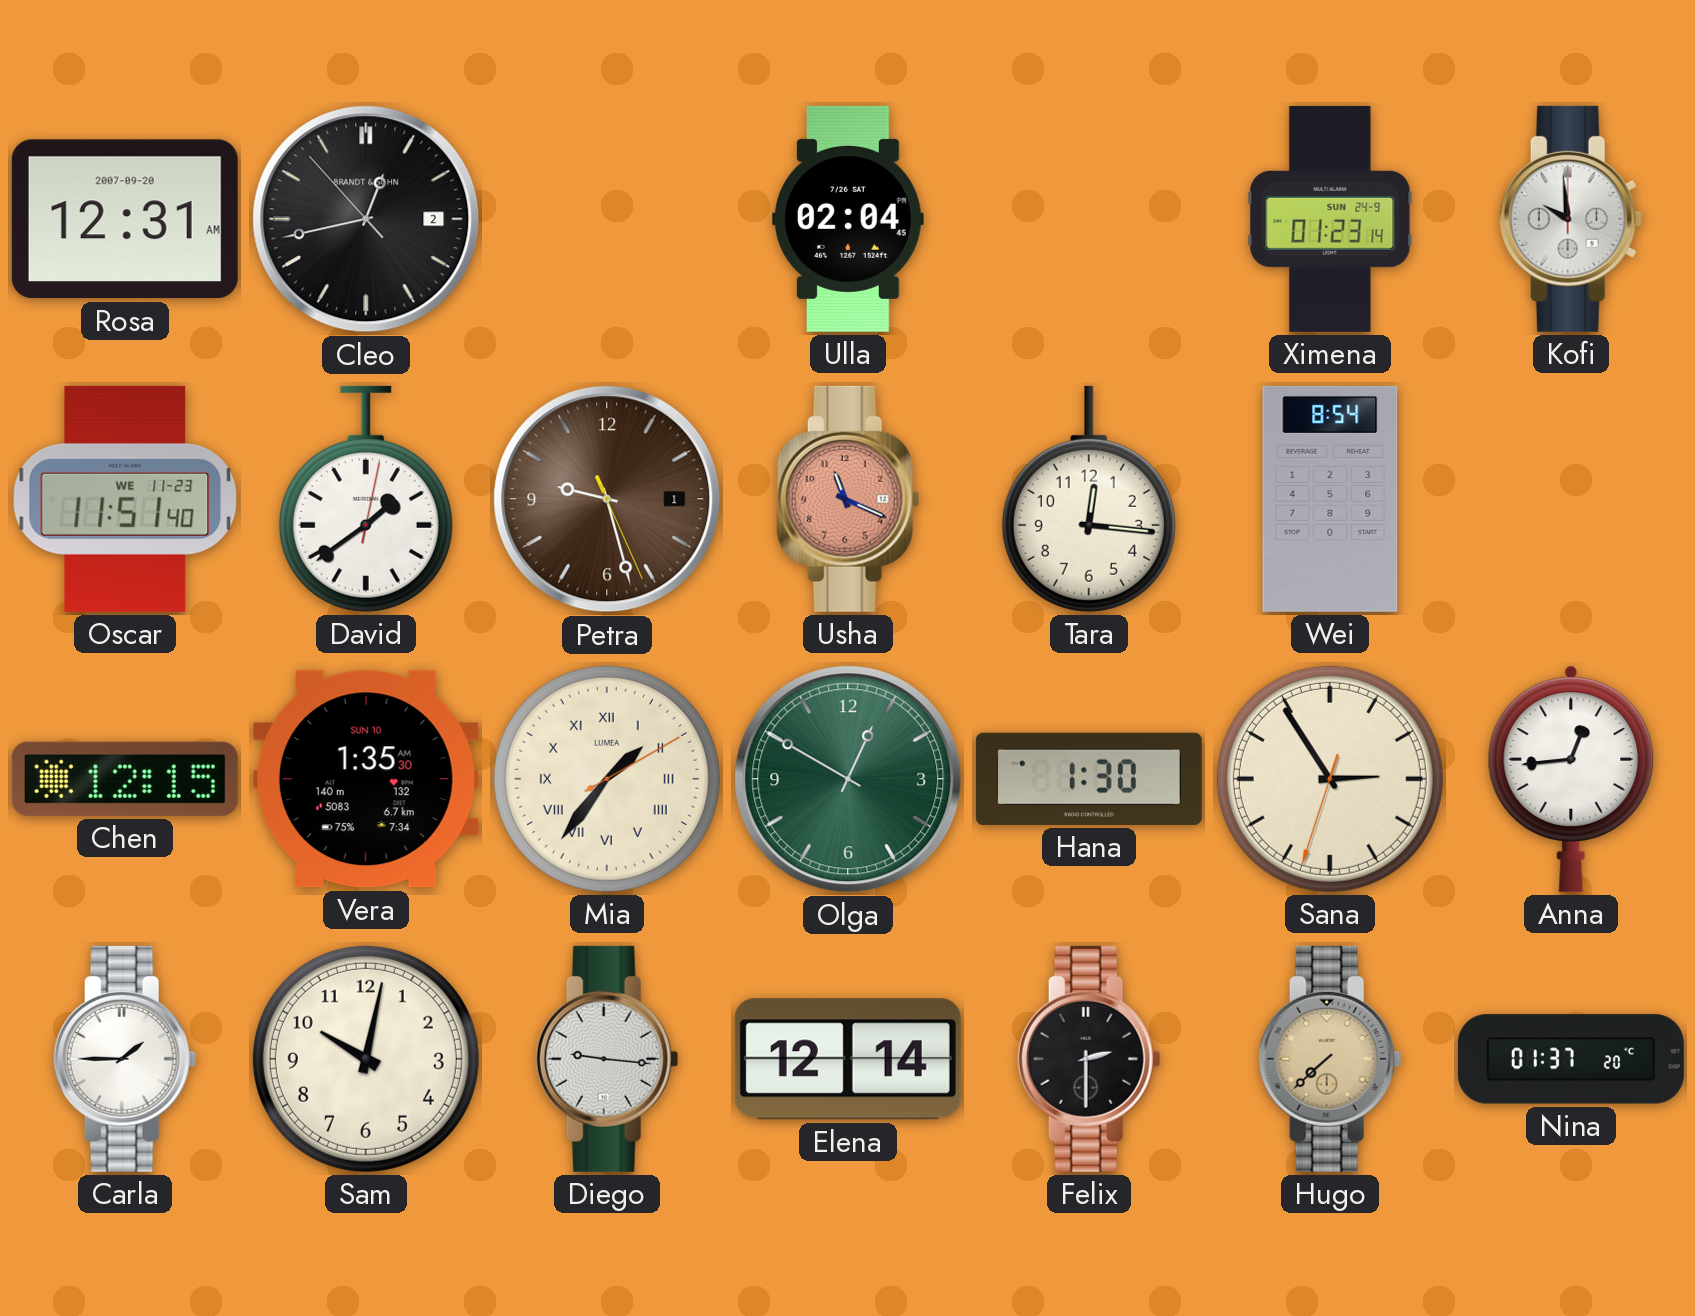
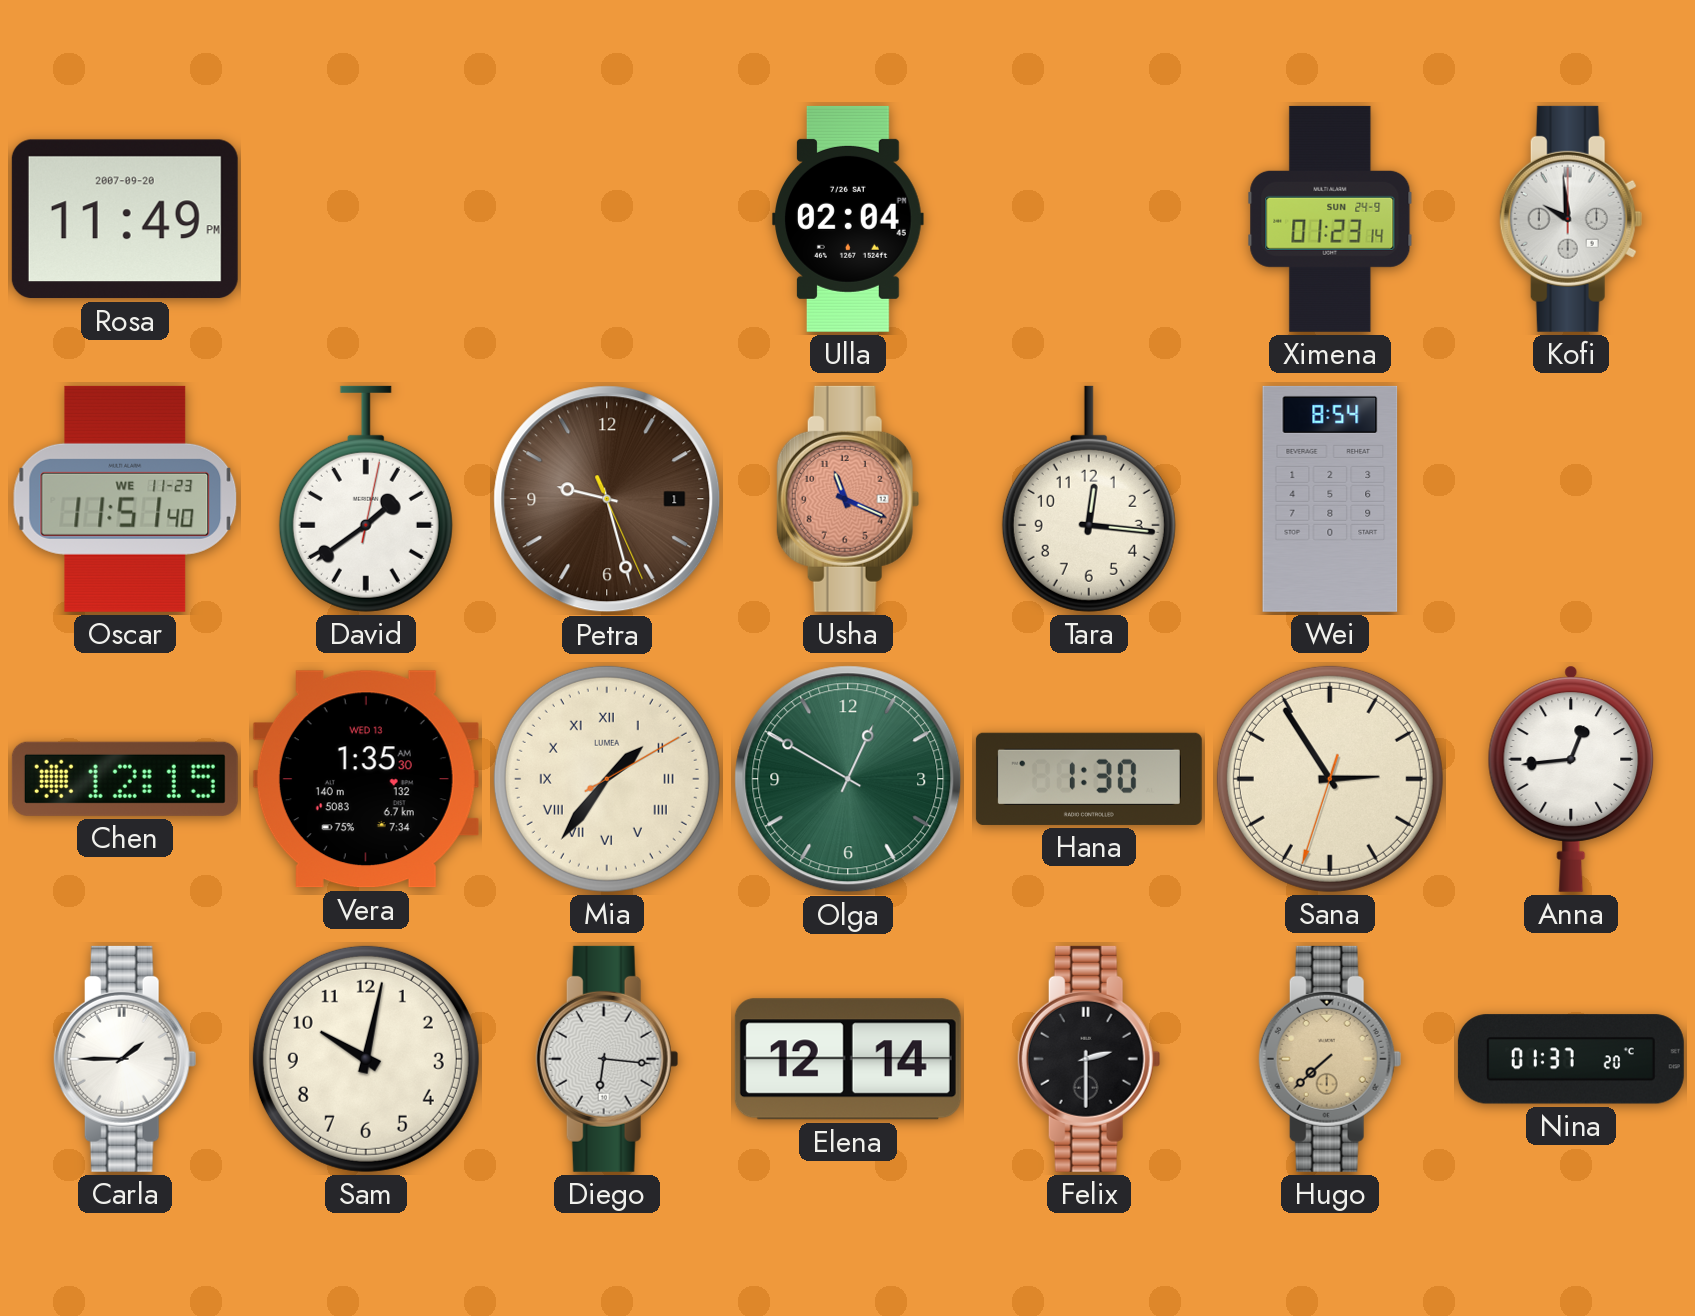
Rosa: 12:31 -> 11:49 (125, 219)
Cleo: 12:42 -> none (366, 219)
Vera date: SUN 10 -> WED 13 (366, 779)
Diego: 9:16 -> 6:16 (607, 1059)
